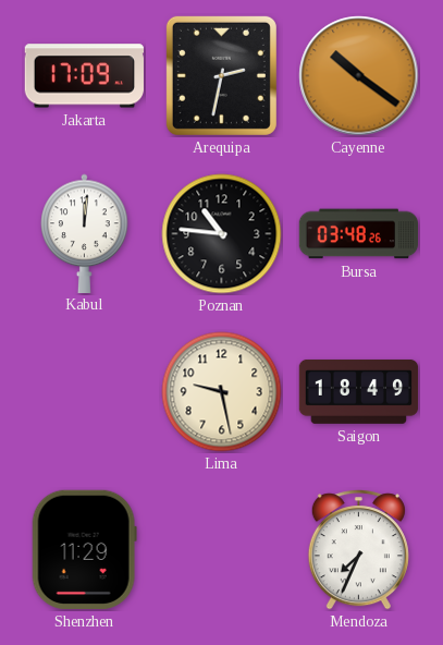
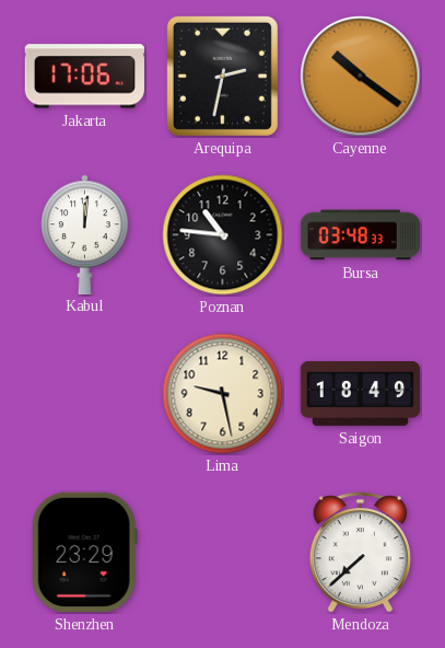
Jakarta: 17:09 -> 17:06 (84, 77)
Bursa: 03:48:26 -> 03:48:33 (360, 235)
Shenzhen: 11:29 -> 23:29 (84, 552)
Mendoza: 7:34 -> 7:38 (360, 553)
